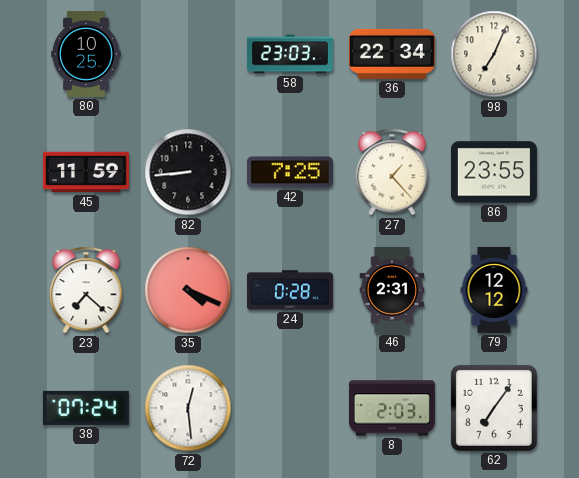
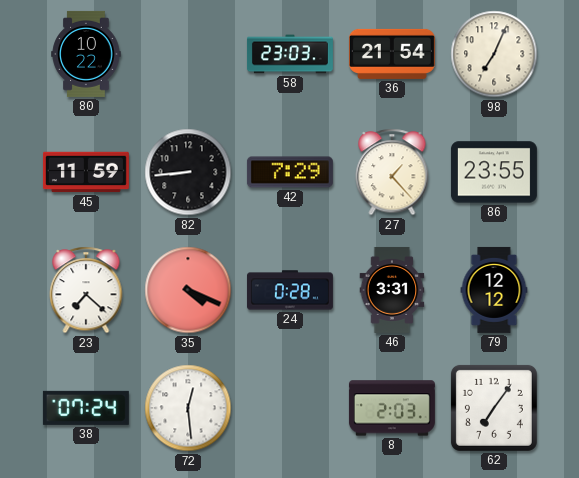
80: 10:25 -> 10:22 (86, 54)
36: 22:34 -> 21:54 (392, 54)
42: 7:25 -> 7:29 (290, 172)
46: 2:31 -> 3:31 (392, 290)
